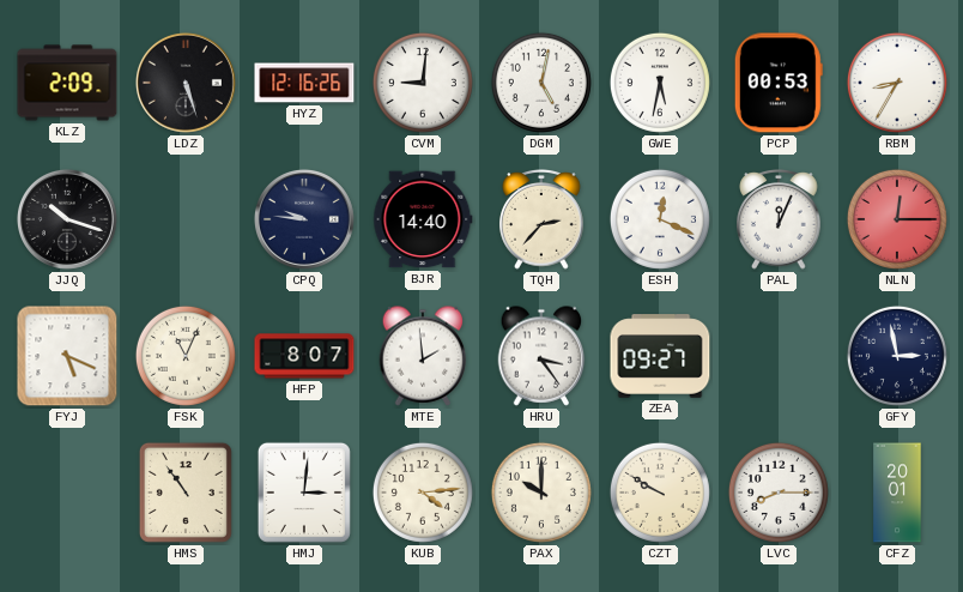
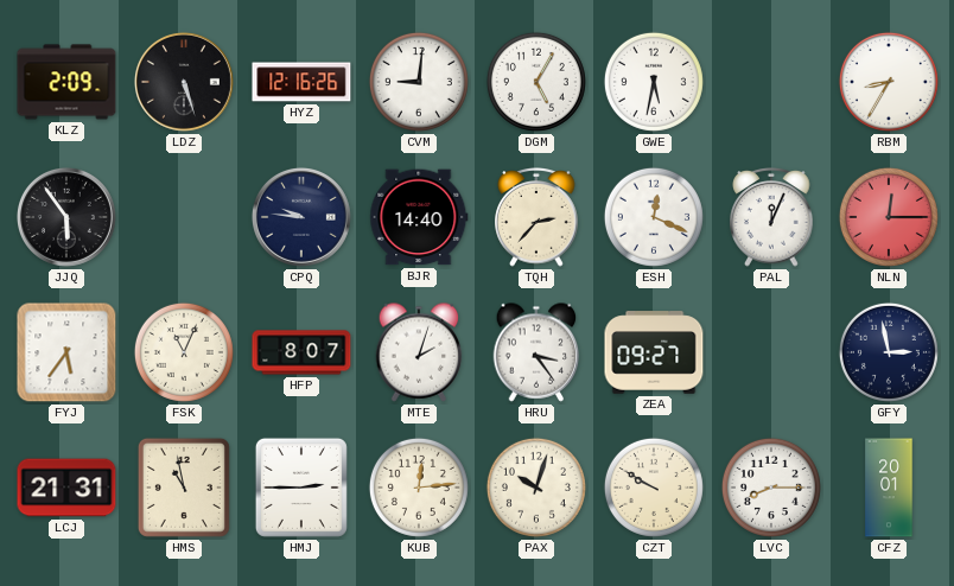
DGM: 5:02 -> 5:05 (536, 82)
PCP: 00:53 -> none (779, 83)
JJQ: 10:18 -> 5:54 (66, 217)
FYJ: 5:19 -> 5:36 (66, 352)
MTE: 1:59 -> 2:03 (419, 352)
LCJ: none -> 21:31 (66, 488)
HMS: 10:54 -> 10:58 (184, 488)
HMJ: 3:01 -> 2:45 (301, 488)
KUB: 4:14 -> 12:14 (419, 488)
PAX: 10:00 -> 10:03 (536, 488)
